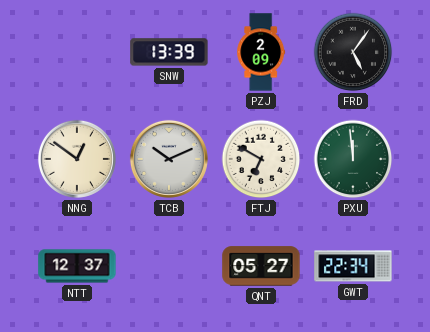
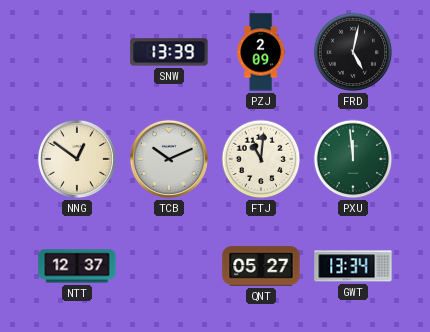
FRD: 5:06 -> 5:02 (353, 52)
FTJ: 6:50 -> 11:01 (261, 159)
GWT: 22:34 -> 13:34 (353, 266)
